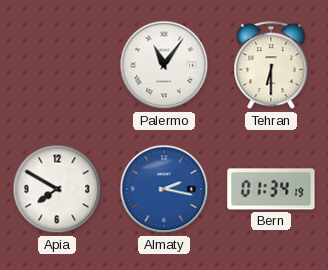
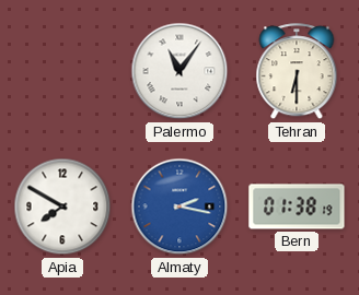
Bern: 01:34 -> 01:38 (297, 206)
